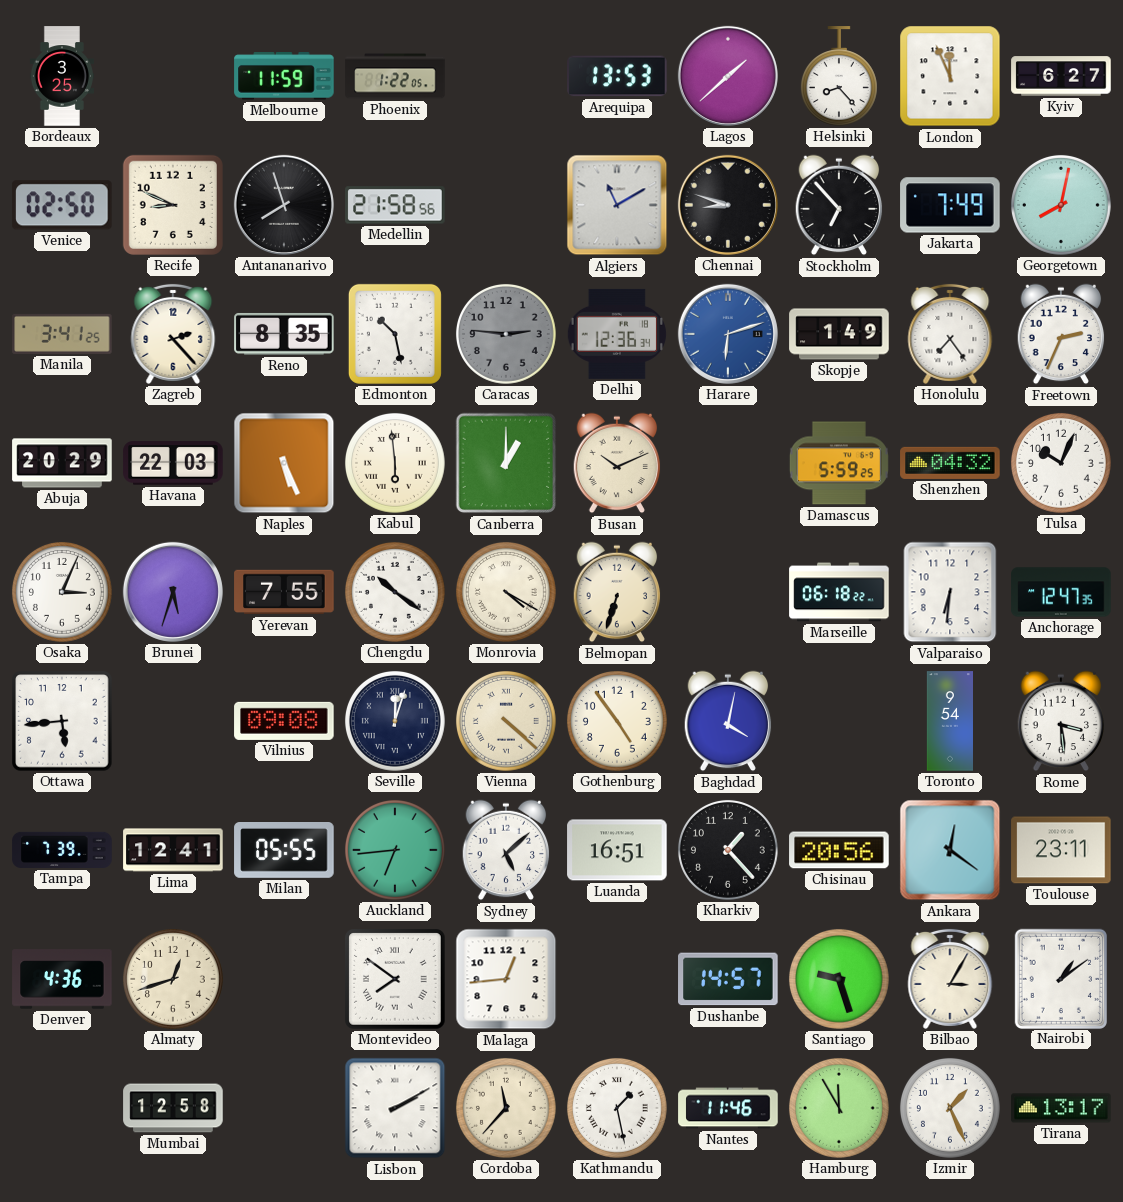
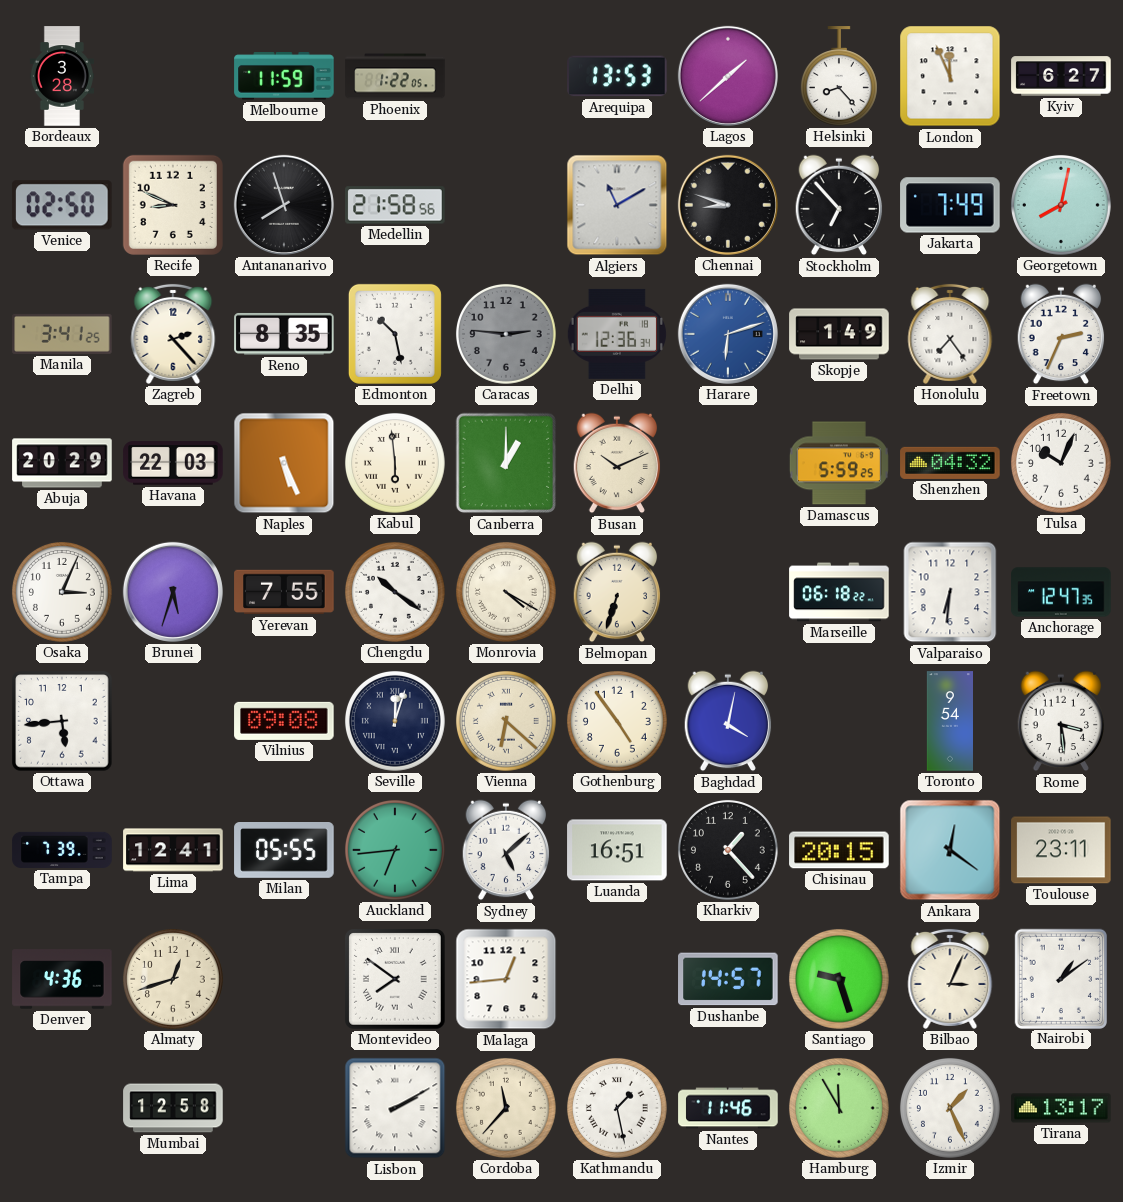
Bordeaux: 3:25 -> 3:28 (62, 76)
Vienna: 4:22 -> 6:22 (506, 721)
Chisinau: 20:56 -> 20:15 (839, 850)
Bilbao: 3:05 -> 3:04 (950, 979)
